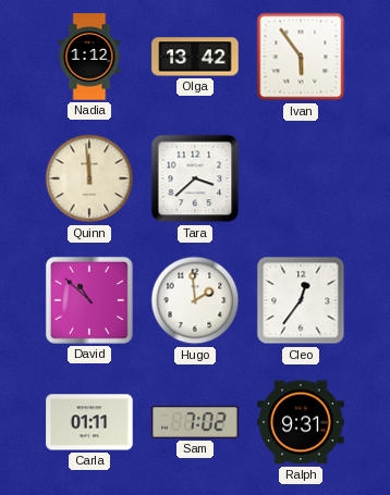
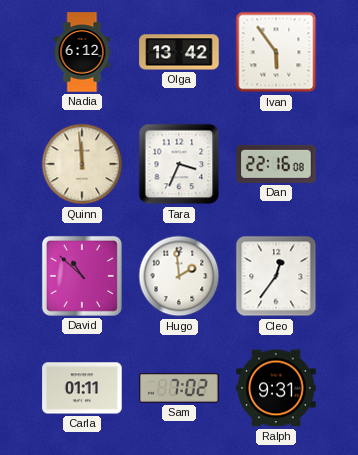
Nadia: 1:12 -> 6:12 (82, 52)
Tara: 3:38 -> 3:34 (179, 164)
Dan: none -> 22:16 (276, 164)
